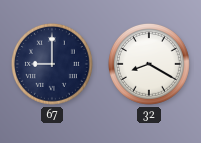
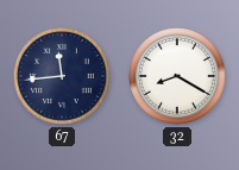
67: 9:00 -> 11:44 (62, 76)
